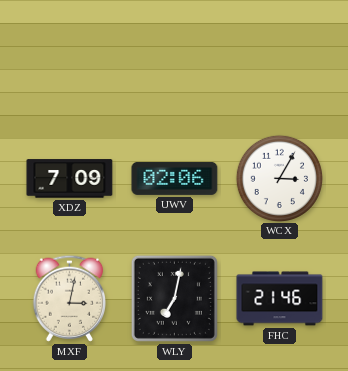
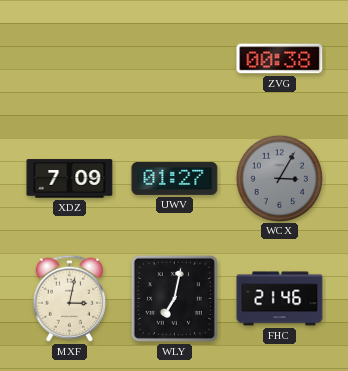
ZVG: none -> 00:38 (280, 59)
UWV: 02:06 -> 01:27 (175, 178)
WCX dial: white -> grey (279, 178)
